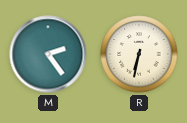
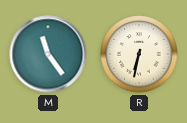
M: 2:24 -> 11:24 (48, 54)
